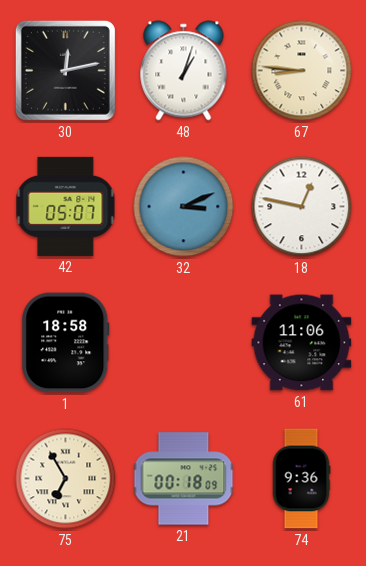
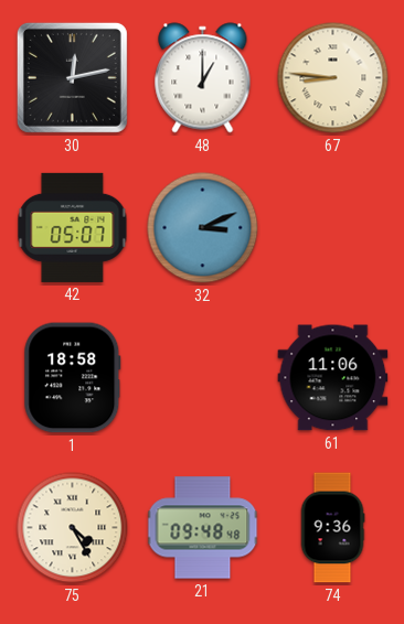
48: 1:03 -> 1:00 (203, 78)
18: 12:47 -> none (302, 207)
75: 6:55 -> 4:25 (73, 528)
21: 00:18 -> 09:48 (203, 528)
